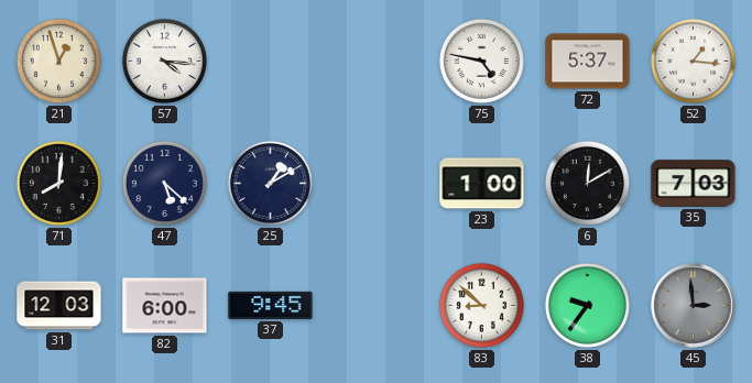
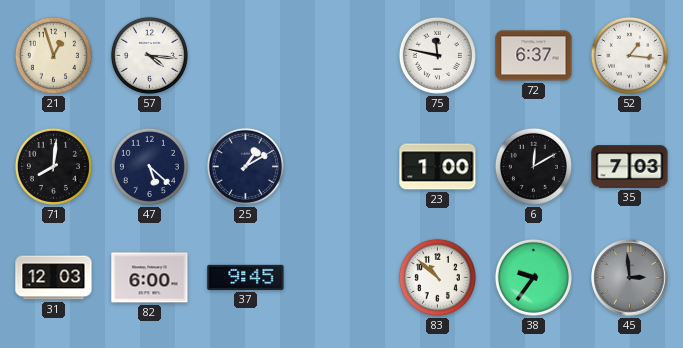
75: 4:47 -> 11:47 (437, 55)
72: 5:37 -> 6:37 (534, 56)
83: 8:52 -> 10:52 (437, 277)
